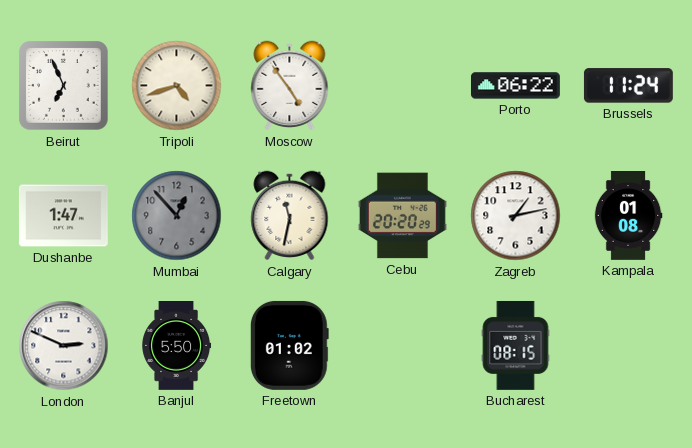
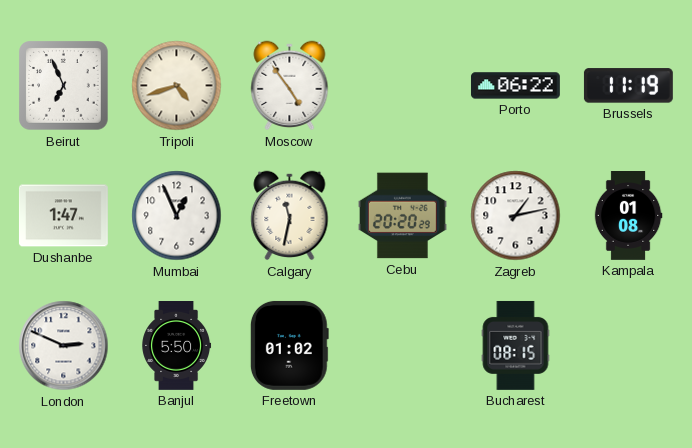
Brussels: 11:24 -> 11:19 (628, 86)
Mumbai: 12:53 -> 12:56 (177, 216)
Mumbai dial: grey -> white (177, 216)
